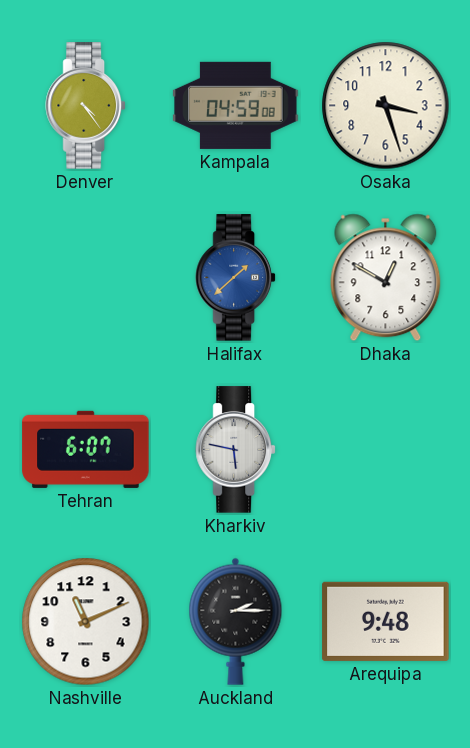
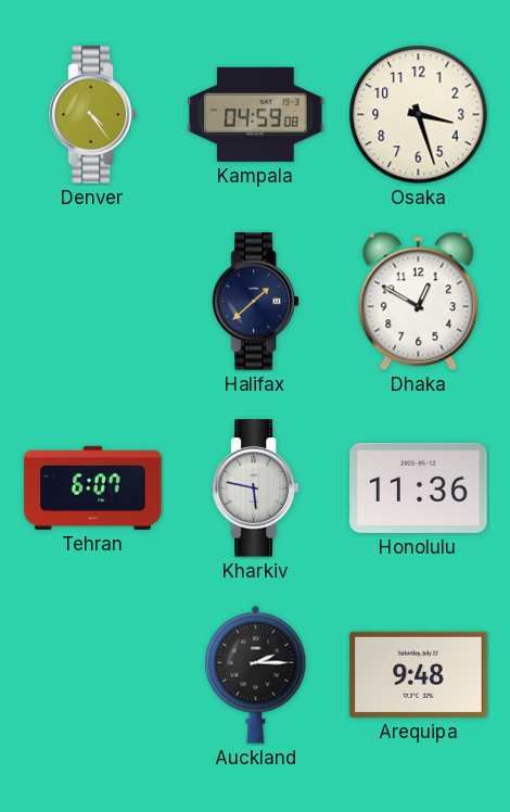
Halifax dial: blue -> navy (255, 302)
Honolulu: none -> 11:36 (419, 487)
Nashville: 11:11 -> none (86, 622)
